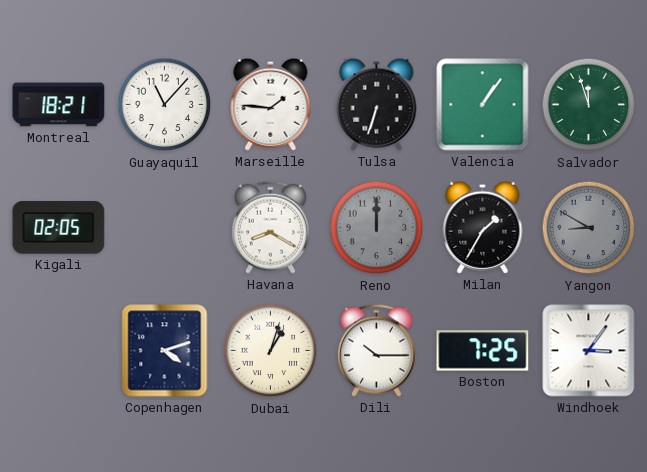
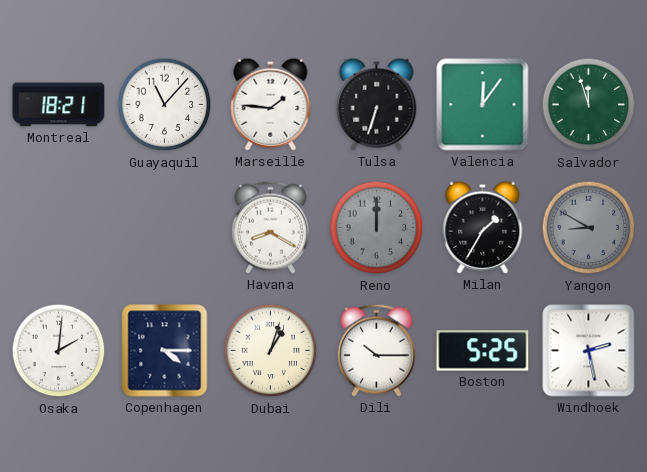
Valencia: 1:06 -> 12:06 (483, 105)
Kigali: 02:05 -> none (59, 228)
Osaka: none -> 2:01 (59, 351)
Copenhagen: 4:12 -> 4:15 (165, 351)
Boston: 7:25 -> 5:25 (483, 351)
Windhoek: 3:06 -> 2:28 (589, 351)
